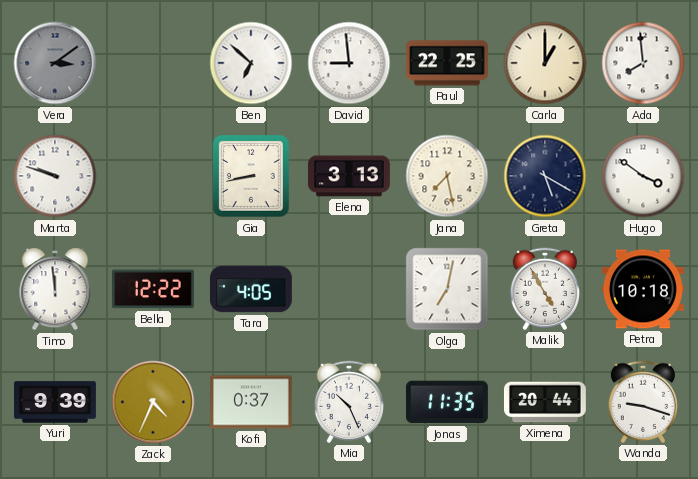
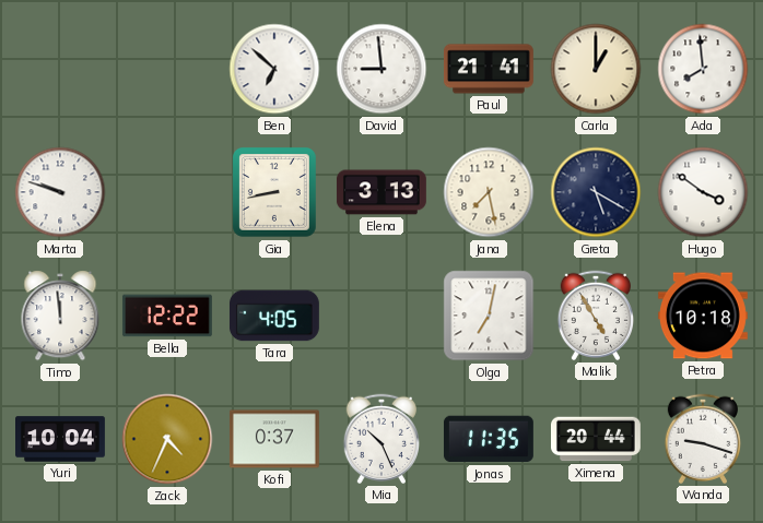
Vera: 3:09 -> none (55, 63)
Paul: 22:25 -> 21:41 (489, 69)
Yuri: 9:39 -> 10:04 (61, 439)
